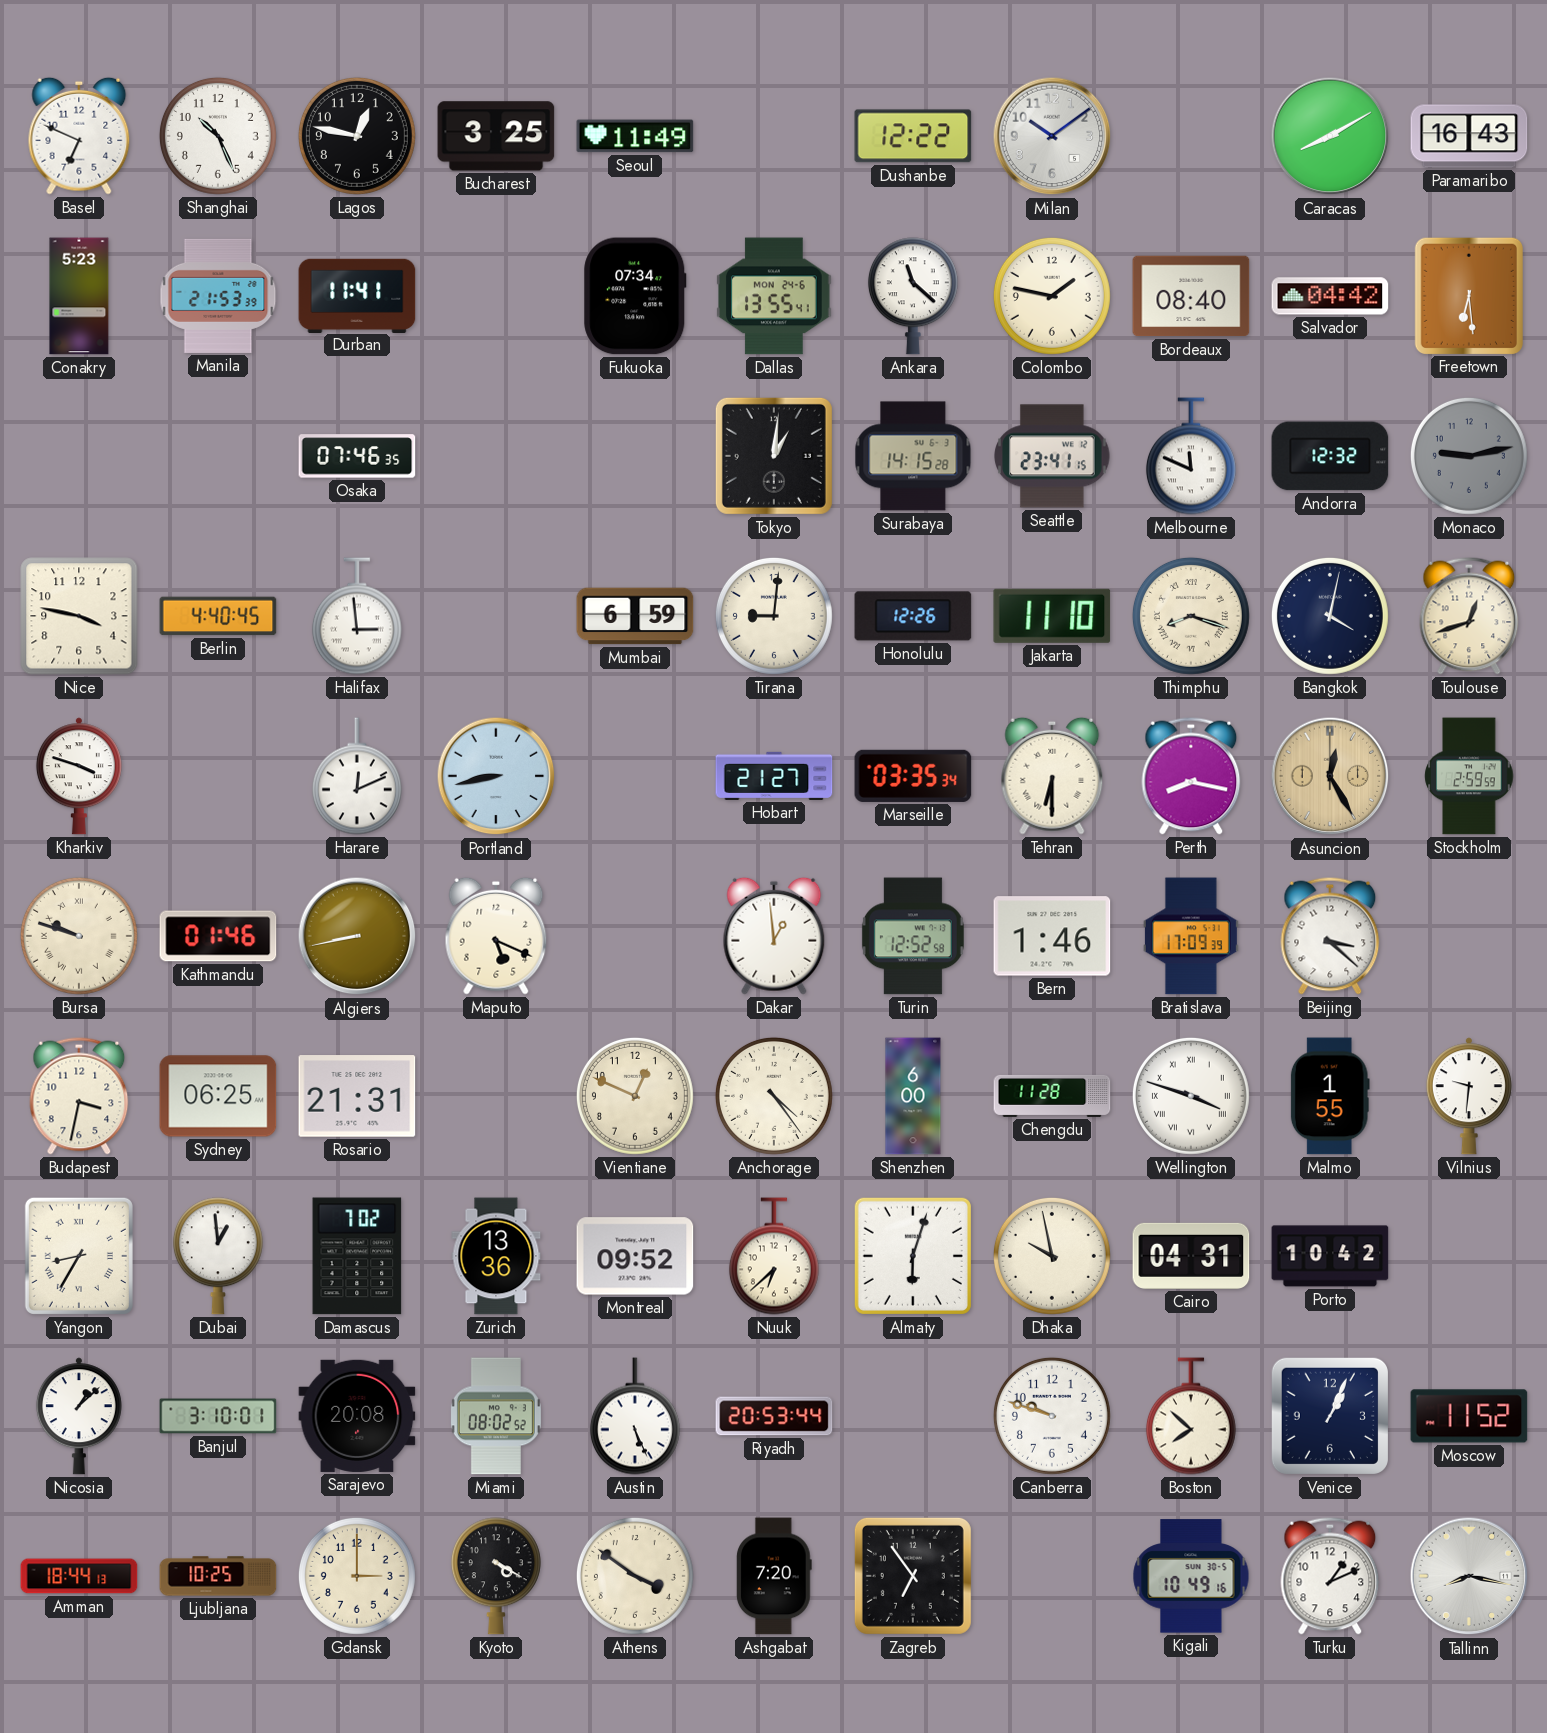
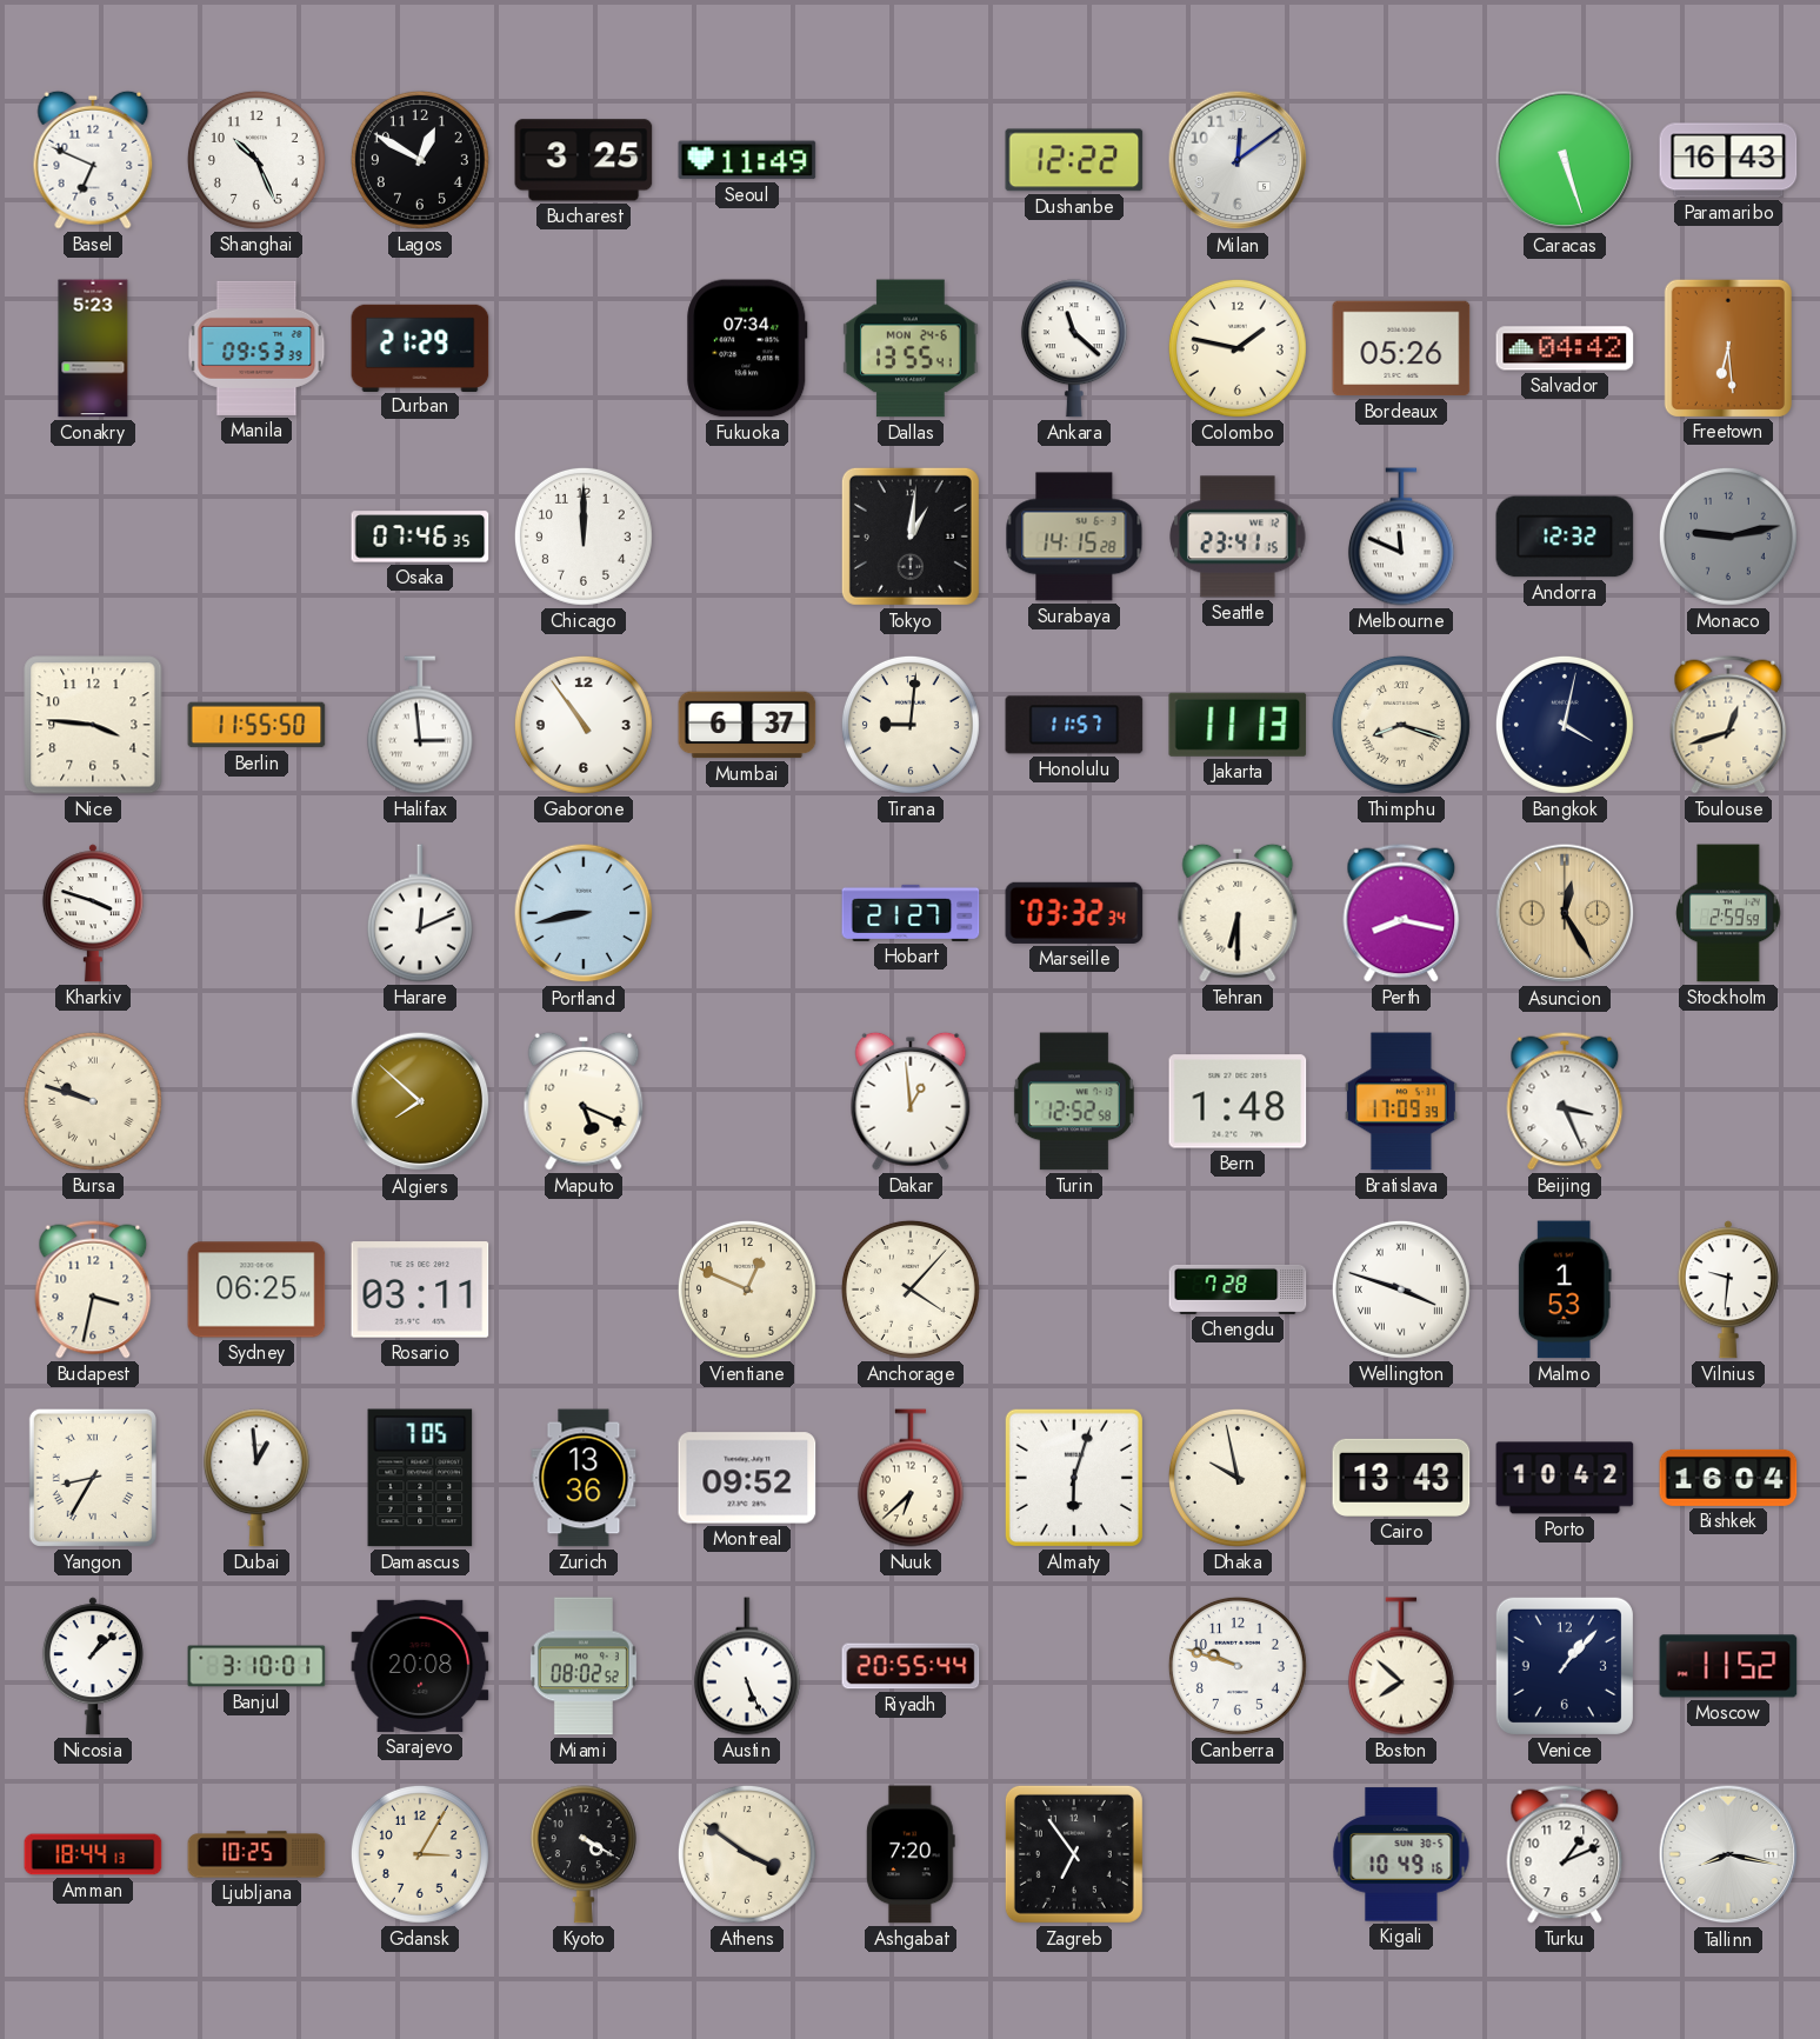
Lagos: 12:47 -> 12:50 (420, 160)
Milan: 10:09 -> 12:09 (1238, 160)
Caracas: 8:10 -> 5:27 (1565, 160)
Manila: 21:53 -> 09:53 (256, 348)
Durban: 11:41 -> 21:29 (420, 347)
Bordeaux: 08:40 -> 05:26 (1401, 348)
Chicago: none -> 12:00 (584, 537)
Nice: 3:47 -> 3:46 (93, 725)
Berlin: 4:40 -> 11:55 (256, 725)
Gaborone: none -> 10:54 (584, 725)
Mumbai: 6:59 -> 6:37 (747, 725)
Honolulu: 12:26 -> 11:57 (1074, 725)
Jakarta: 11:10 -> 11:13 (1238, 725)
Marseille: 03:35 -> 03:32 (1074, 913)
Kathmandu: 01:46 -> none (218, 936)
Algiers: 8:43 -> 7:52 (420, 1101)
Bern: 1:46 -> 1:48 (1238, 1101)
Beijing: 3:22 -> 3:26 (1565, 1101)
Rosario: 21:31 -> 03:11 (420, 1290)
Anchorage: 4:24 -> 4:07 (911, 1290)
Shenzhen: 6:00 -> none (913, 1096)
Chengdu: 11:28 -> 7:28 (1238, 1290)
Malmo: 1:55 -> 1:53 (1565, 1290)
Damascus: 7:02 -> 7:05 (420, 1478)
Cairo: 04:31 -> 13:43 (1401, 1478)
Bishkek: none -> 16:04 (1728, 1478)
Riyadh: 20:53 -> 20:55 (911, 1666)
Venice: 1:04 -> 1:07 (1565, 1666)
Gdansk: 3:00 -> 3:05 (420, 1854)
